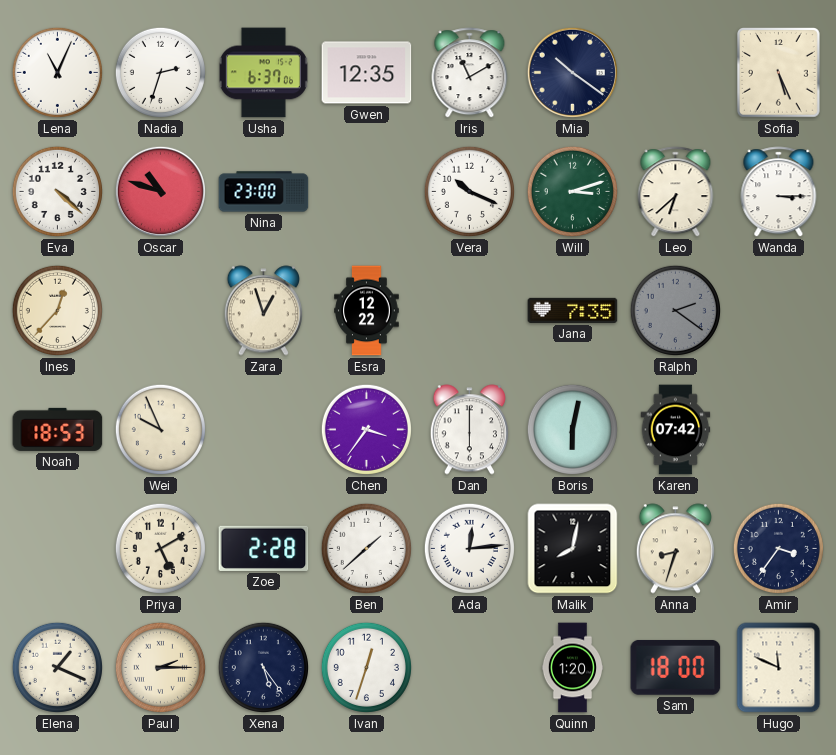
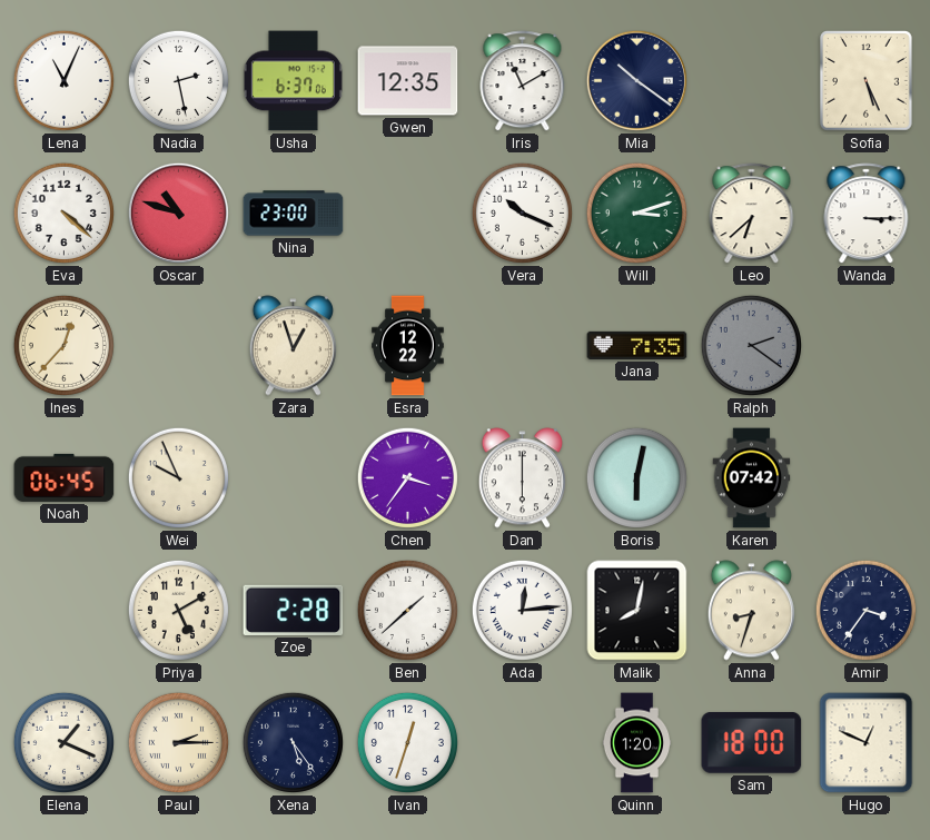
Nadia: 2:33 -> 2:28 (178, 80)
Noah: 18:53 -> 06:45 (65, 477)
Hugo: 11:49 -> 12:49 (867, 743)
